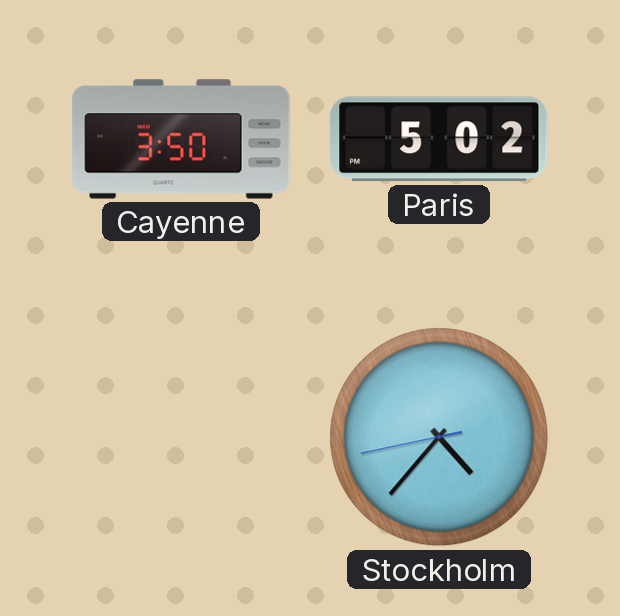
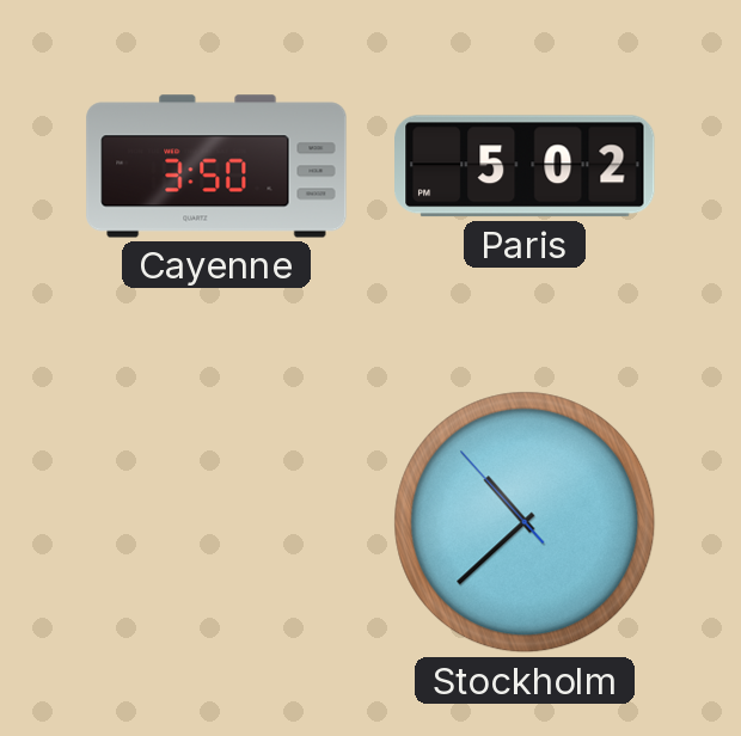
Stockholm: 4:36 -> 10:37 (525, 522)
